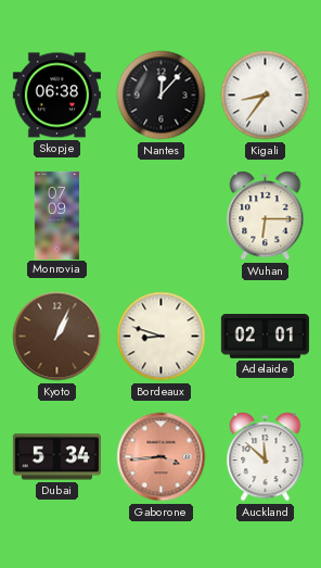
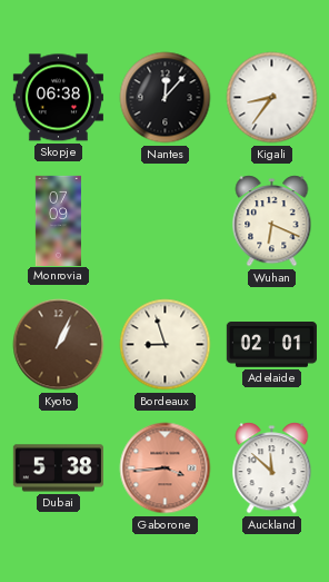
Wuhan: 6:15 -> 6:19 (272, 221)
Bordeaux: 8:48 -> 8:57 (166, 345)
Dubai: 5:34 -> 5:38 (58, 468)
